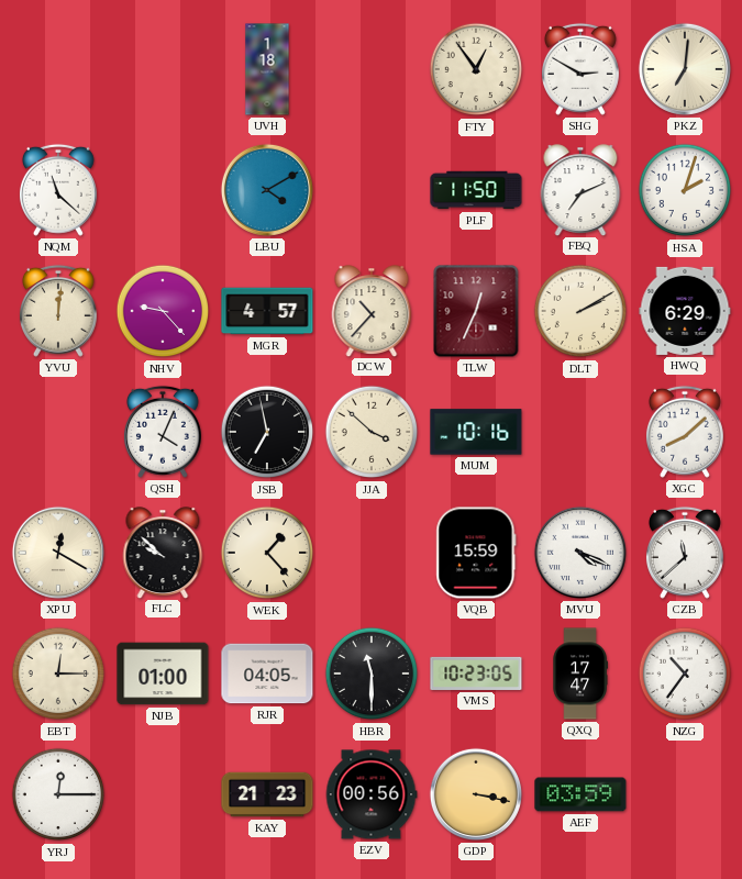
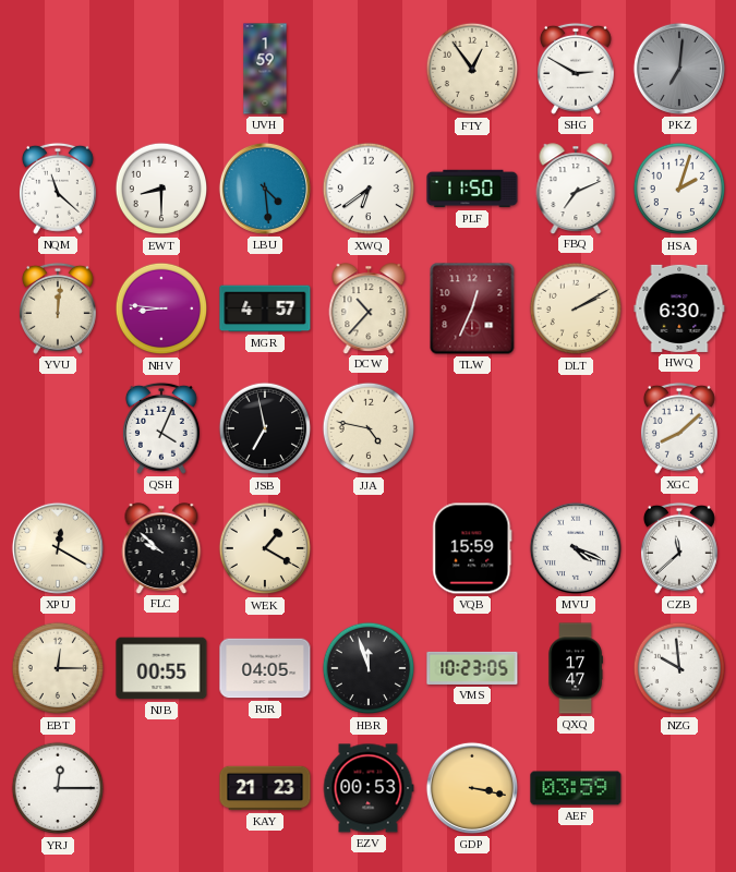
UVH: 1:18 -> 1:59 (265, 69)
PKZ dial: cream -> grey (679, 69)
EWT: none -> 8:30 (161, 189)
LBU: 4:10 -> 4:29 (265, 189)
XWQ: none -> 6:39 (369, 189)
NHV: 9:23 -> 8:46 (161, 308)
HWQ: 6:29 -> 6:30 (679, 308)
JJA: 3:52 -> 4:47 (369, 428)
MUM: 10:16 -> none (476, 432)
WEK: 1:23 -> 1:20 (265, 548)
NJB: 01:00 -> 00:55 (161, 668)
HBR: 11:30 -> 11:57 (369, 668)
NZG: 10:36 -> 9:59 (679, 668)
EZV: 00:56 -> 00:53 (369, 788)
